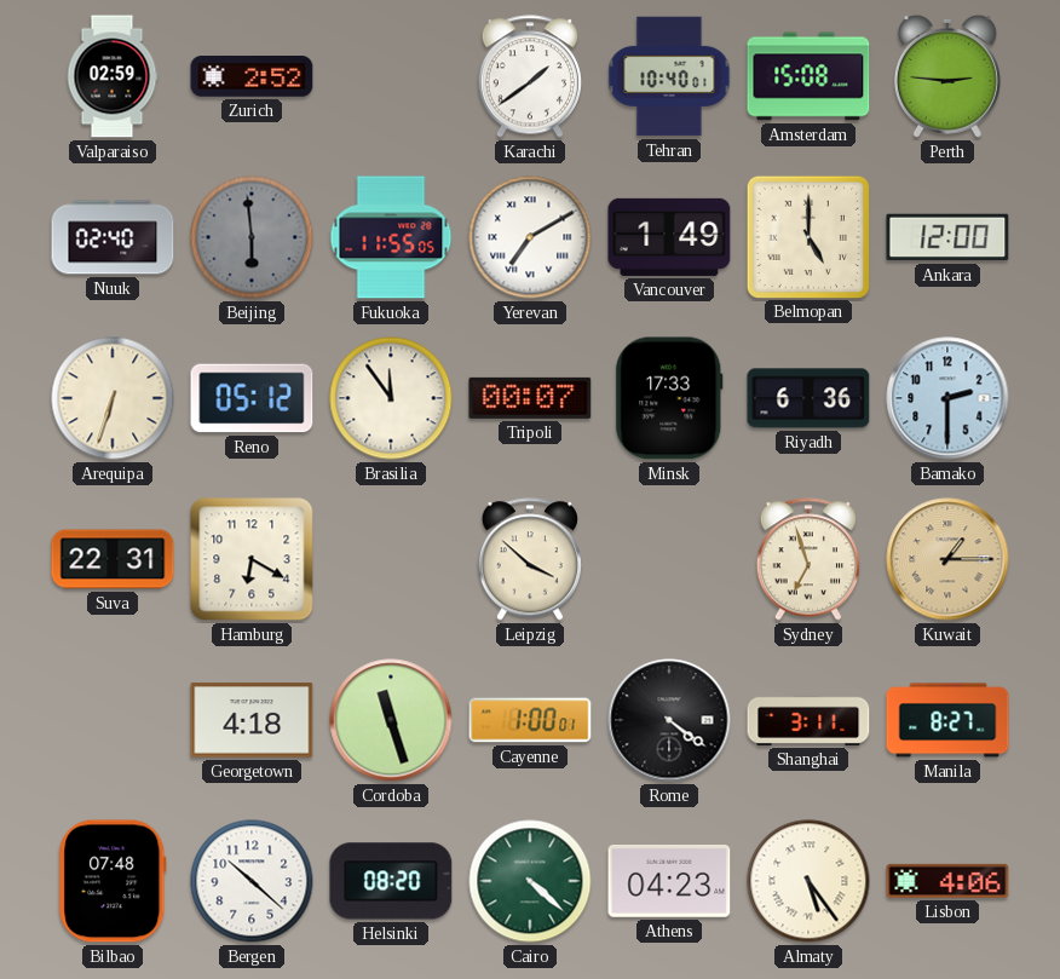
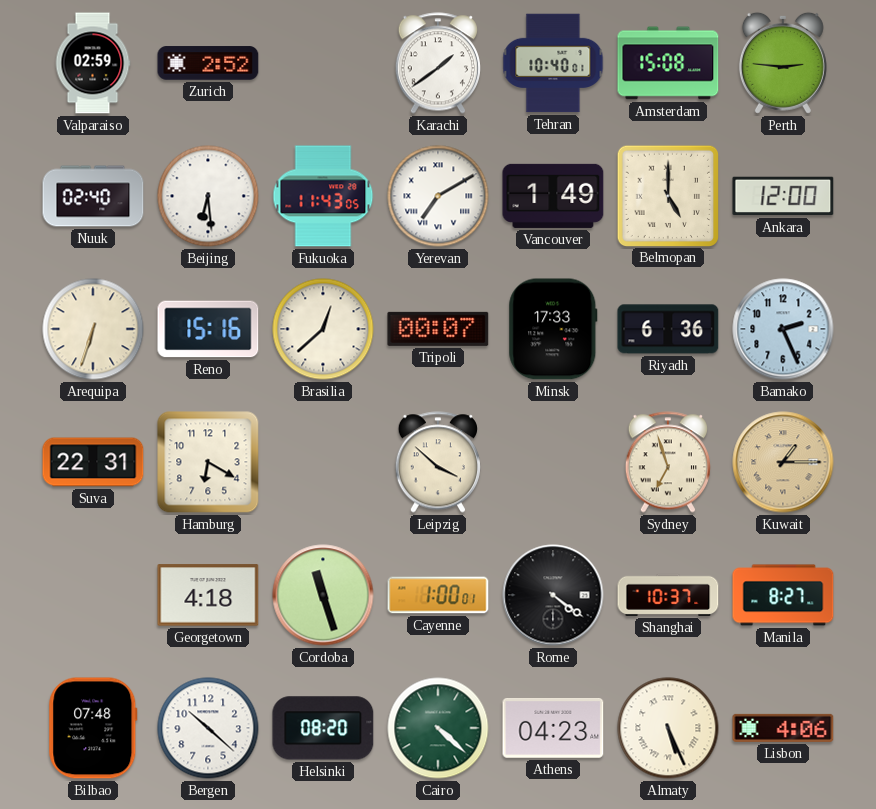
Beijing: 5:59 -> 6:29 (208, 196)
Beijing dial: grey -> white (208, 196)
Fukuoka: 11:55 -> 11:43 (323, 196)
Reno: 05:12 -> 15:16 (208, 329)
Brasilia: 11:54 -> 12:38 (323, 329)
Bamako: 2:30 -> 2:26 (783, 329)
Shanghai: 3:11 -> 10:37 (668, 595)
Almaty: 5:24 -> 5:26 (668, 728)
